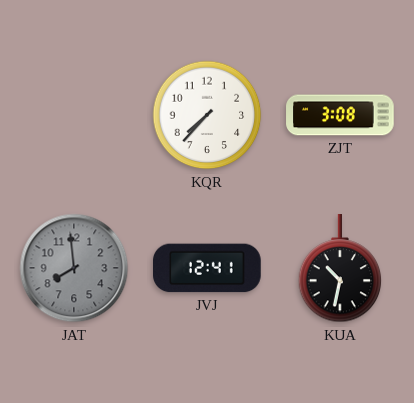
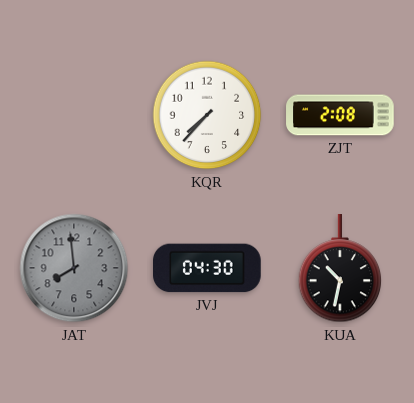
ZJT: 3:08 -> 2:08 (340, 115)
JVJ: 12:41 -> 04:30 (208, 268)
